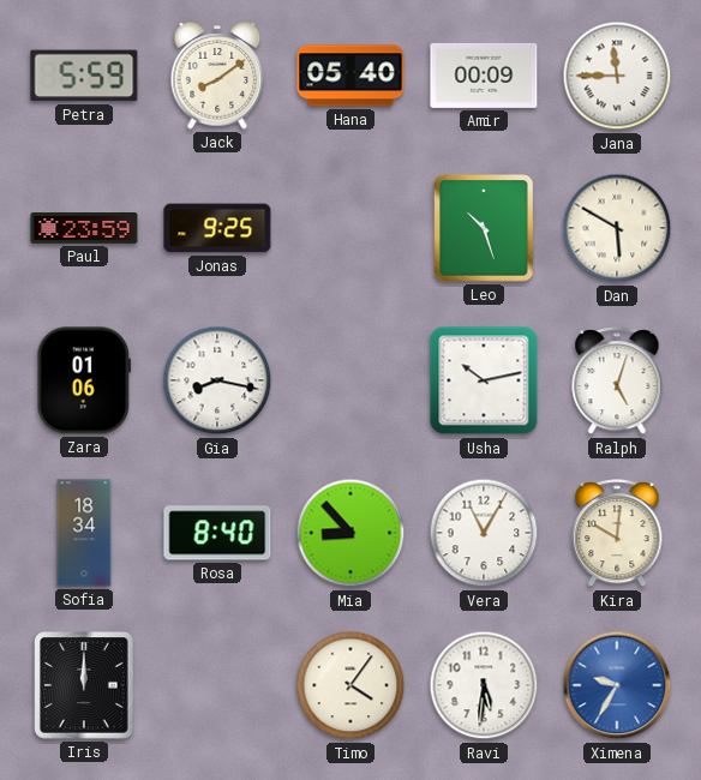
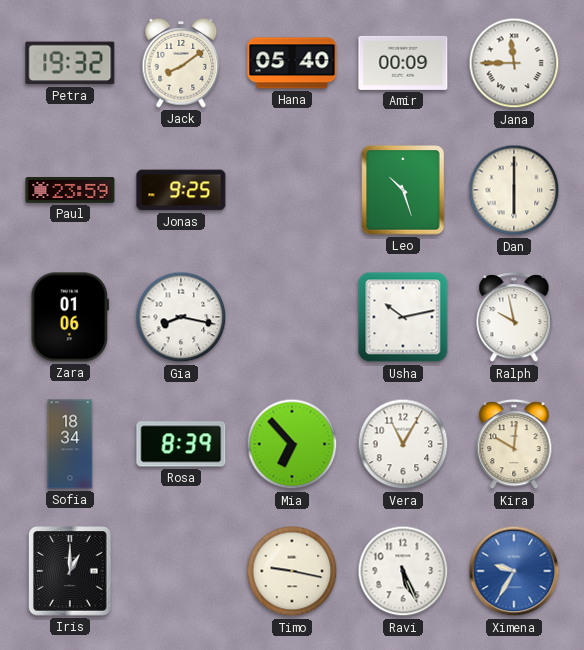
Petra: 5:59 -> 19:32 (70, 63)
Dan: 5:50 -> 6:00 (514, 190)
Ralph: 5:03 -> 9:58 (514, 318)
Rosa: 8:40 -> 8:39 (181, 444)
Mia: 8:53 -> 6:53 (292, 444)
Iris: 12:00 -> 1:00 (70, 571)
Timo: 4:06 -> 9:17 (292, 571)
Ravi: 5:31 -> 5:26 (403, 571)
